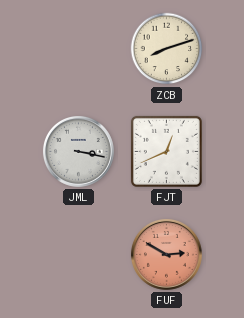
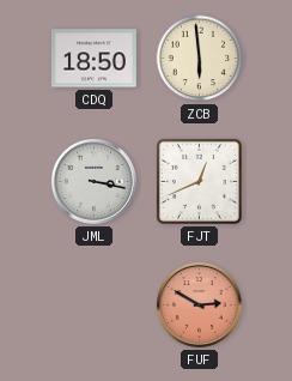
CDQ: none -> 18:50 (93, 59)
ZCB: 8:12 -> 5:59 (200, 59)
